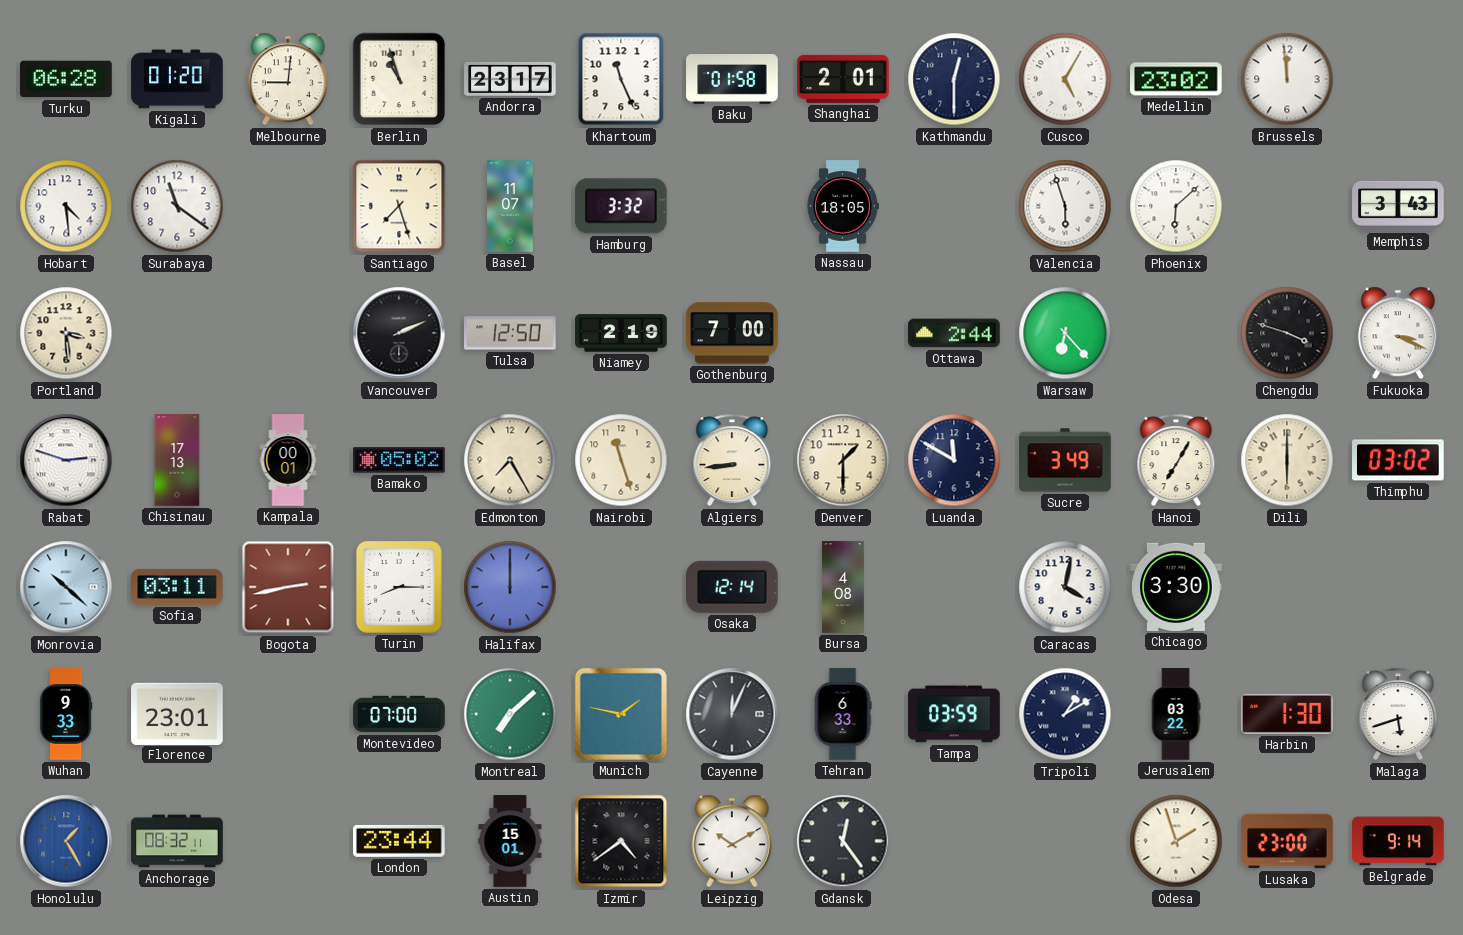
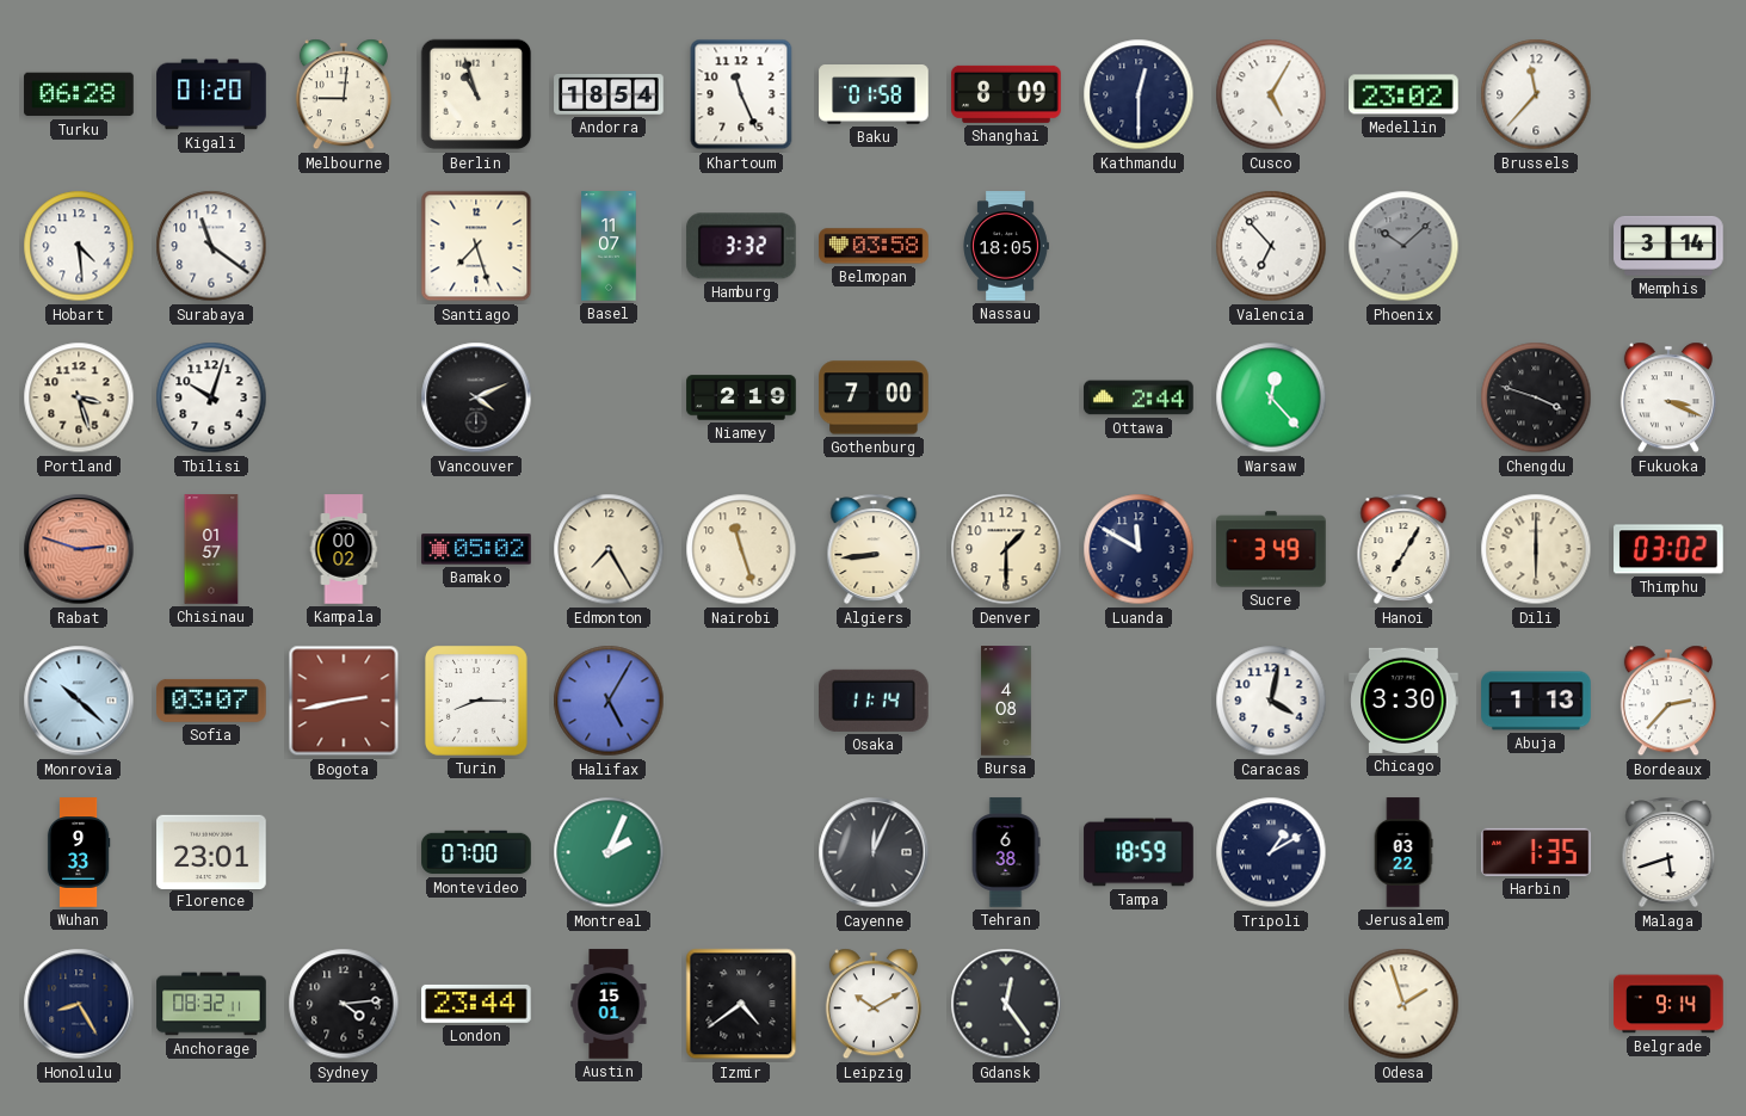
Andorra: 23:17 -> 18:54 (609, 94)
Shanghai: 2:01 -> 8:09 (1006, 94)
Brussels: 11:59 -> 11:37 (1536, 94)
Belmopan: none -> 03:58 (874, 246)
Valencia: 5:57 -> 6:53 (1271, 246)
Phoenix: 6:08 -> 10:08 (1403, 246)
Phoenix dial: white -> grey (1403, 246)
Memphis: 3:43 -> 3:14 (1668, 246)
Portland: 3:29 -> 3:27 (79, 397)
Tbilisi: none -> 10:03 (211, 397)
Vancouver: 2:11 -> 4:11 (476, 397)
Tulsa: 12:50 -> none (511, 333)
Warsaw: 6:23 -> 12:23 (1271, 397)
Rabat dial: white -> salmon (79, 549)
Chisinau: 17:13 -> 01:57 (211, 549)
Kampala: 00:01 -> 00:02 (344, 549)
Sofia: 03:11 -> 03:07 (211, 701)
Halifax: 12:00 -> 5:05 (609, 701)
Osaka: 12:14 -> 11:14 (875, 701)
Abuja: none -> 1:13 (1536, 701)
Bordeaux: none -> 2:37 (1668, 701)
Montreal: 7:08 -> 2:04 (609, 852)
Munich: 1:47 -> none (621, 714)
Tehran: 6:33 -> 6:38 (1006, 852)
Tampa: 03:59 -> 18:59 (1139, 852)
Harbin: 1:30 -> 1:35 (1536, 852)
Honolulu: 1:25 -> 8:25 (79, 1004)
Honolulu dial: blue -> navy (79, 1004)
Sydney: none -> 4:14 (344, 1004)
Lusaka: 23:00 -> none (1287, 841)
